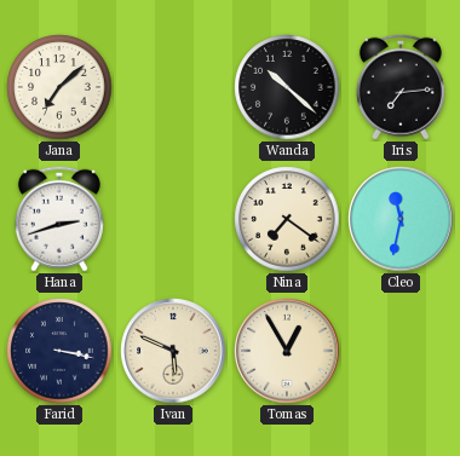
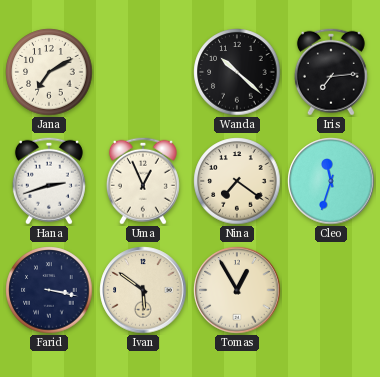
Jana: 7:08 -> 7:10 (49, 72)
Uma: none -> 12:56 (143, 181)
Cleo: 11:32 -> 11:33 (331, 181)
Ivan: 5:49 -> 5:51 (143, 290)
